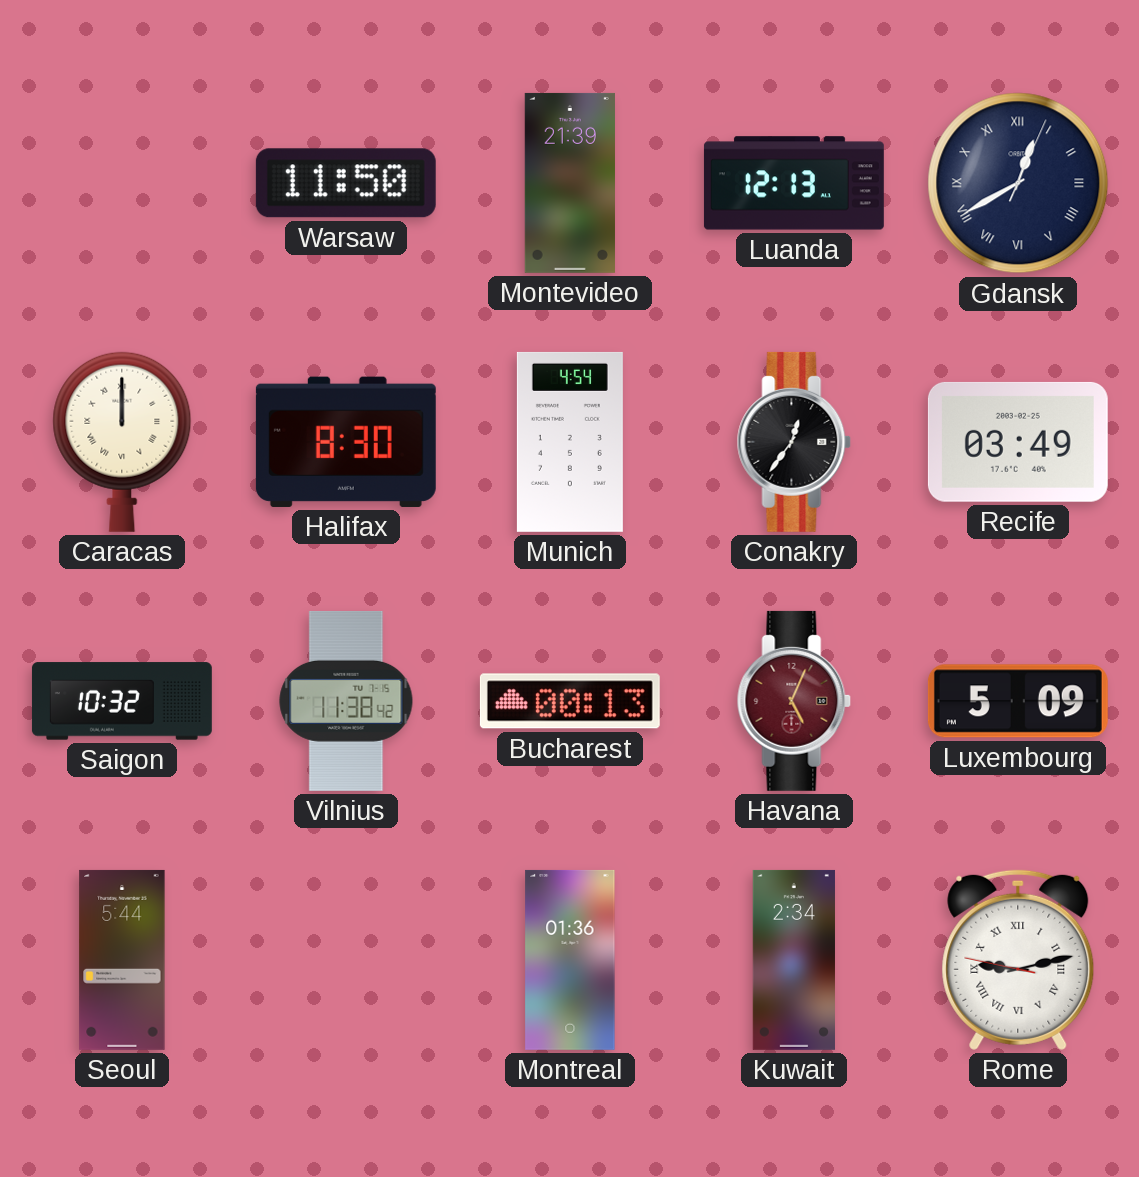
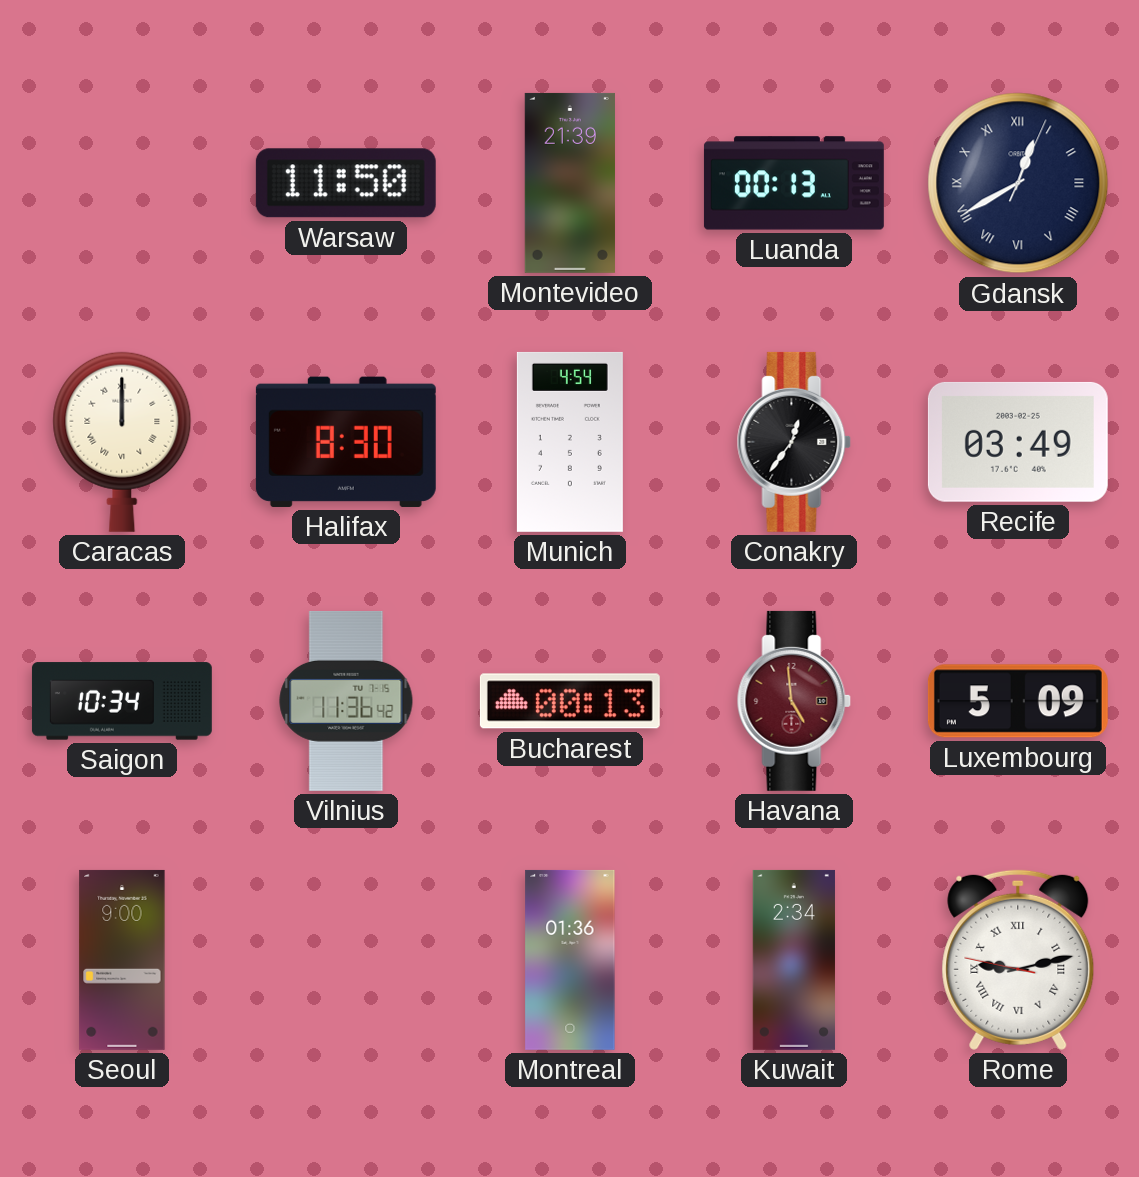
Luanda: 12:13 -> 00:13 (794, 183)
Saigon: 10:32 -> 10:34 (122, 701)
Vilnius: 11:38 -> 11:36 (346, 701)
Havana: 5:04 -> 4:59 (794, 701)
Seoul: 5:44 -> 9:00 (122, 960)
